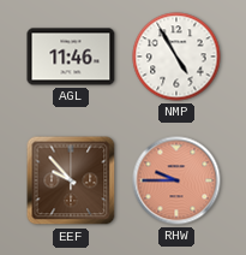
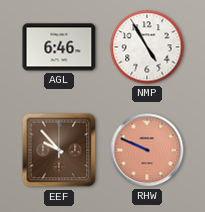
AGL: 11:46 -> 6:46 (59, 47)
RHW: 9:45 -> 9:49 (147, 150)
